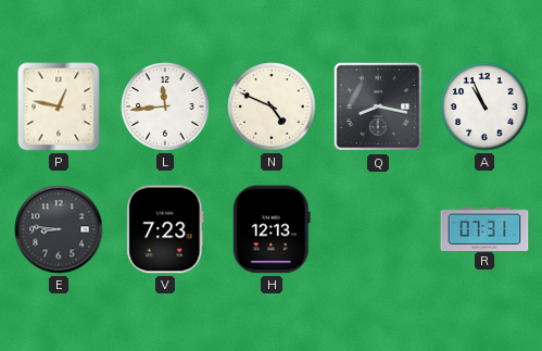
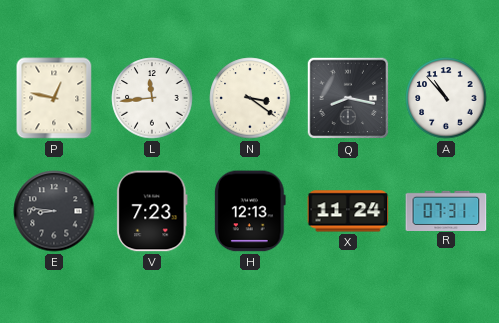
N: 4:49 -> 3:21 (250, 98)
A: 10:56 -> 10:53 (446, 98)
X: none -> 11:24 (348, 211)
